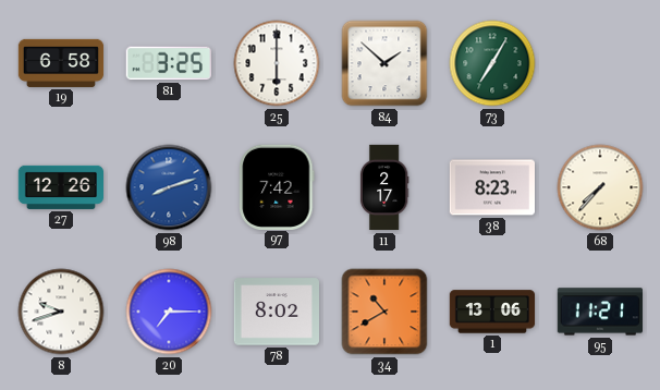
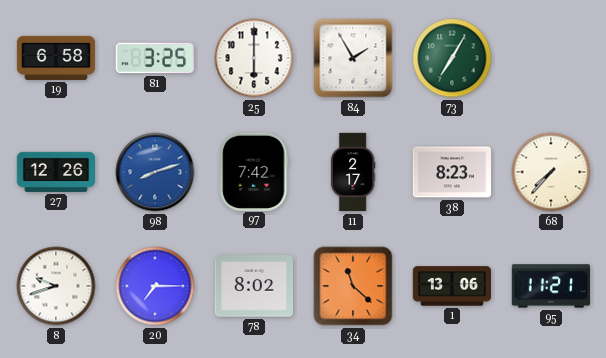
84: 1:52 -> 1:55 (353, 58)
34: 10:40 -> 11:22 (353, 286)
